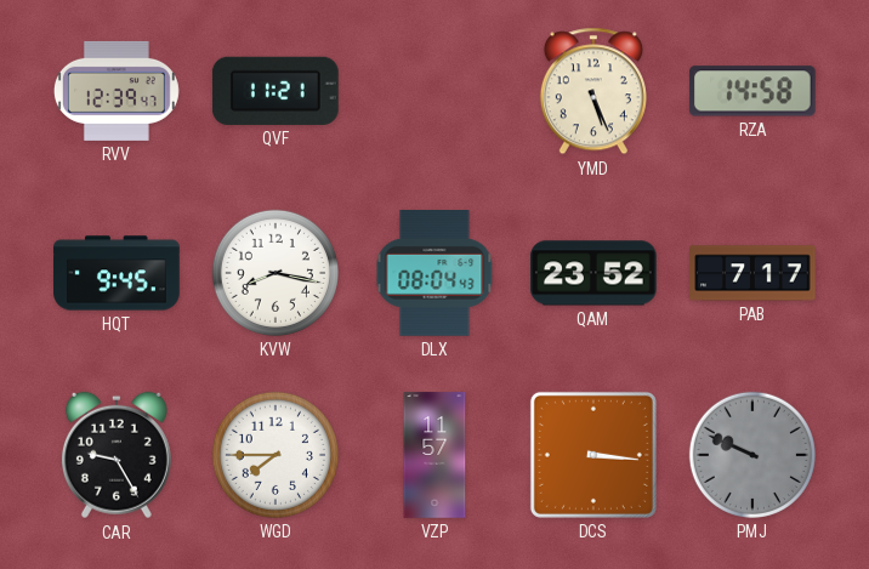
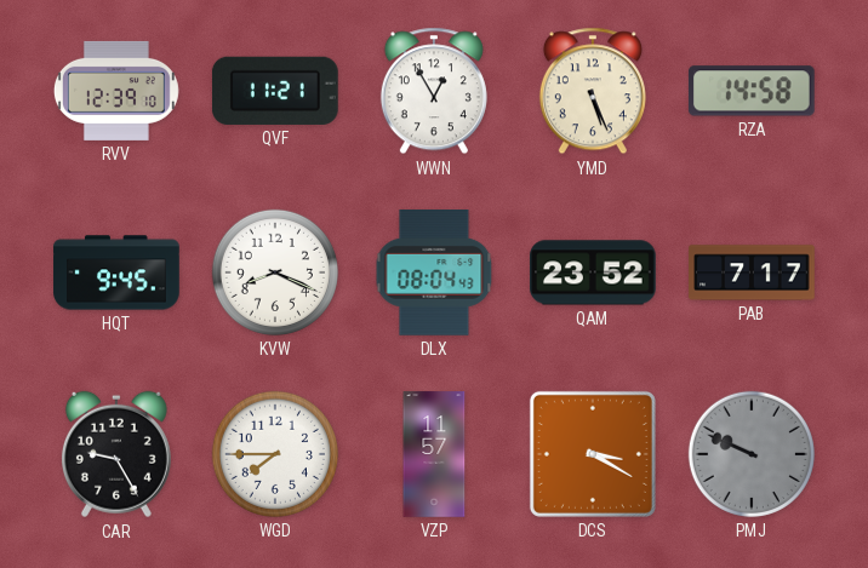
RVV: 12:39:47 -> 12:39:10 (116, 91)
WWN: none -> 12:55 (434, 91)
KVW: 8:17 -> 8:19 (275, 272)
DCS: 3:16 -> 3:20 (593, 454)
